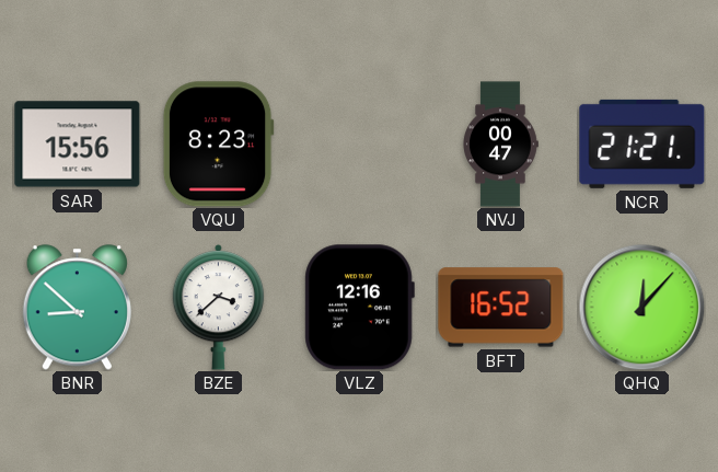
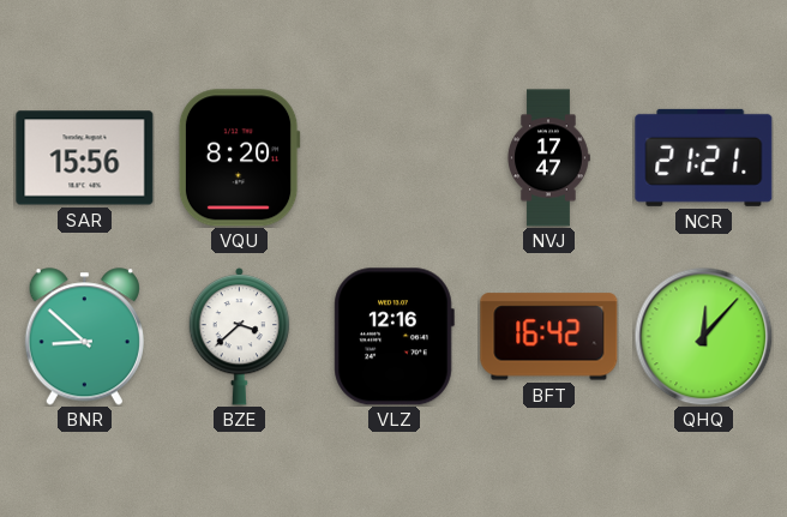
VQU: 8:23 -> 8:20 (239, 158)
NVJ: 00:47 -> 17:47 (548, 158)
BFT: 16:52 -> 16:42 (549, 337)
